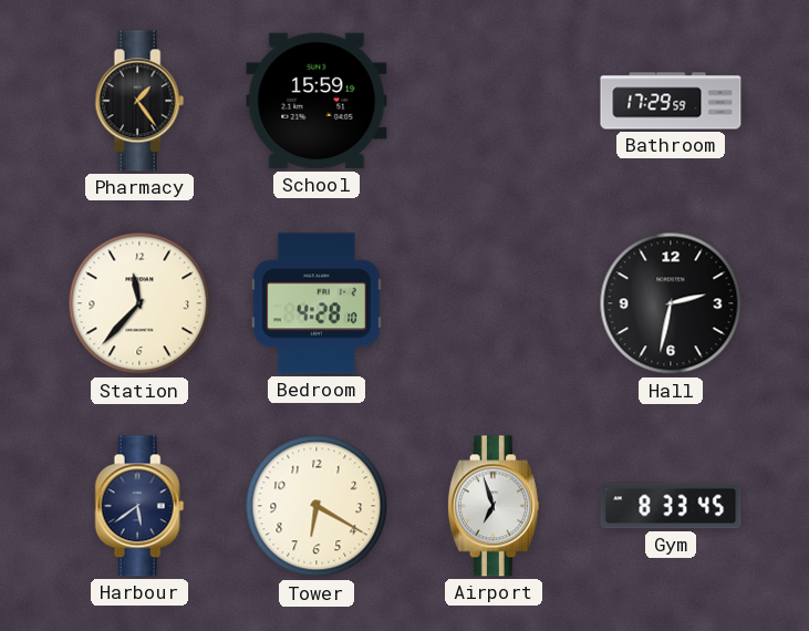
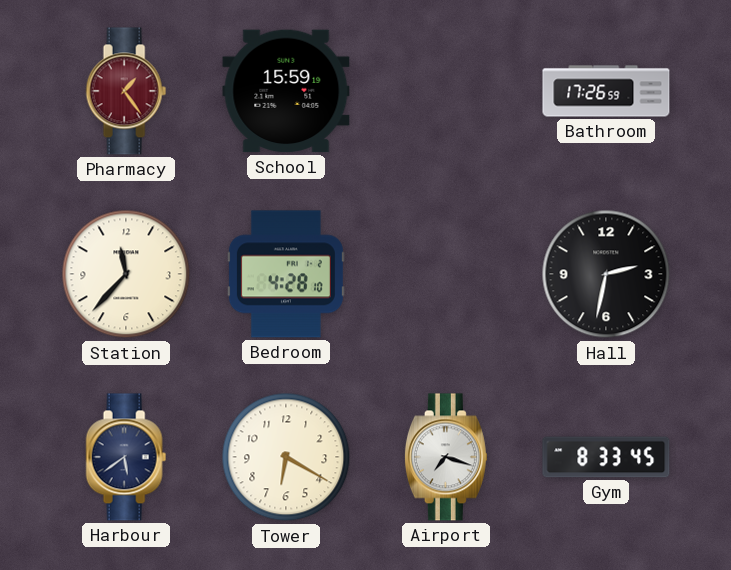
Pharmacy dial: black -> burgundy (126, 91)
Bathroom: 17:29 -> 17:26 (606, 91)
Airport: 6:57 -> 7:18 (446, 457)
